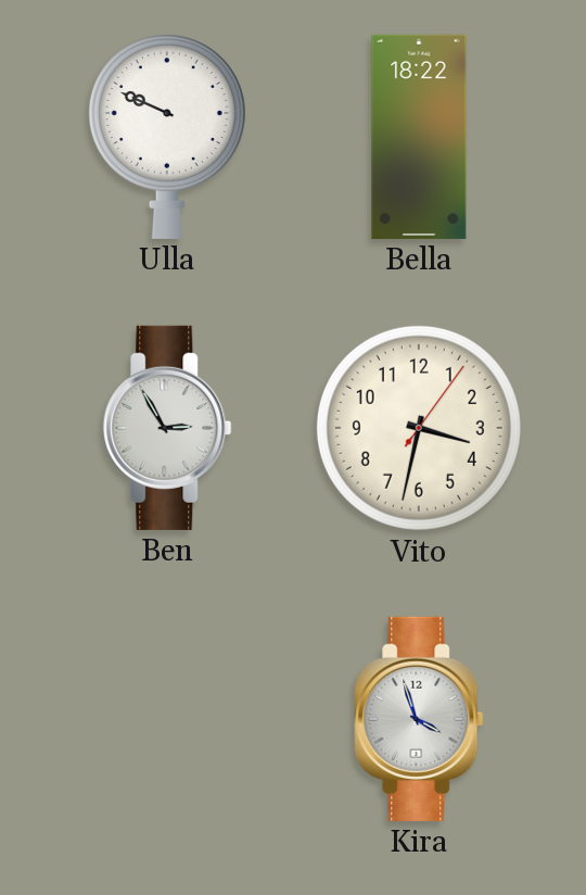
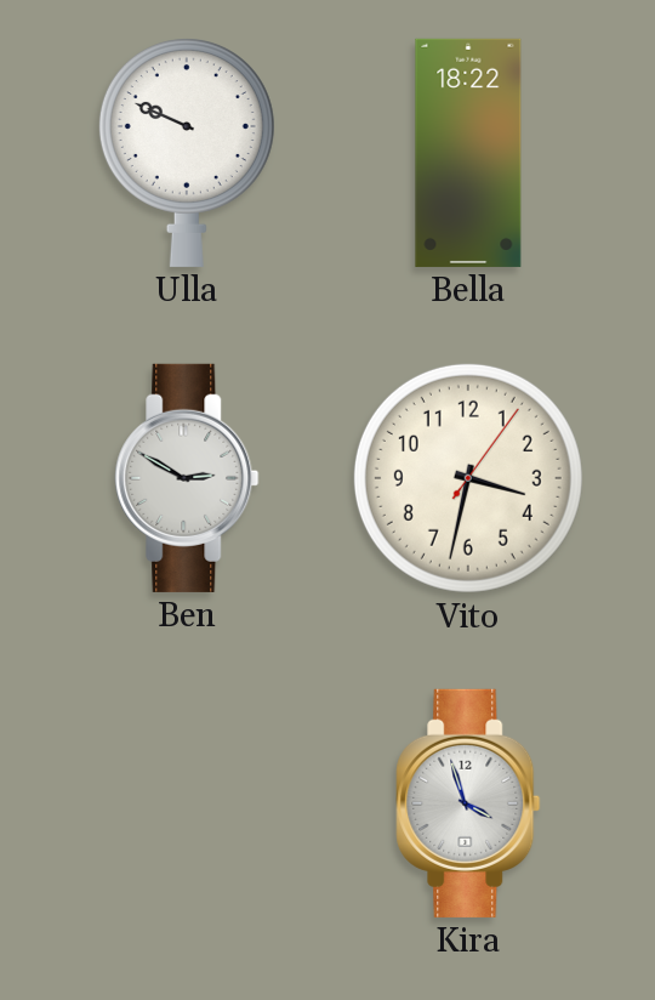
Ben: 2:55 -> 2:50 (187, 478)
